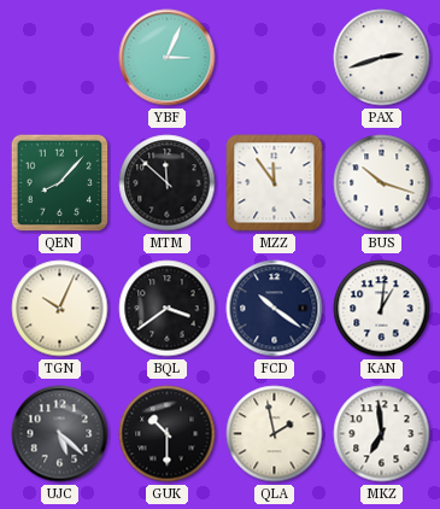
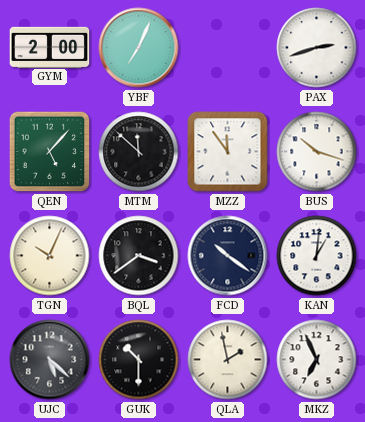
GYM: none -> 2:00 (50, 47)
YBF: 3:04 -> 7:04 (139, 48)
QEN: 8:07 -> 5:07 (50, 152)
MKZ: 6:59 -> 6:56 (317, 360)
